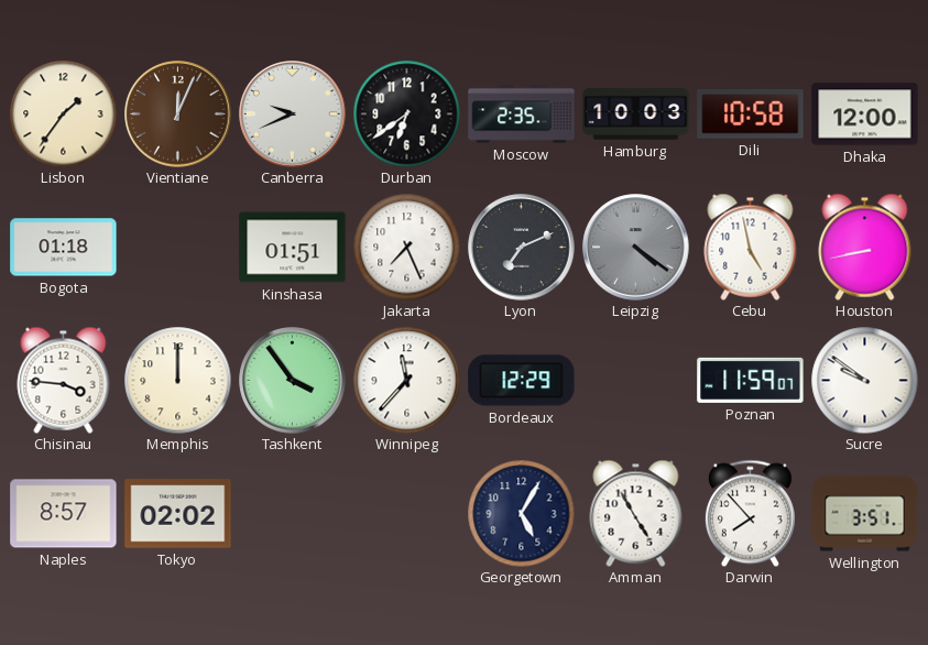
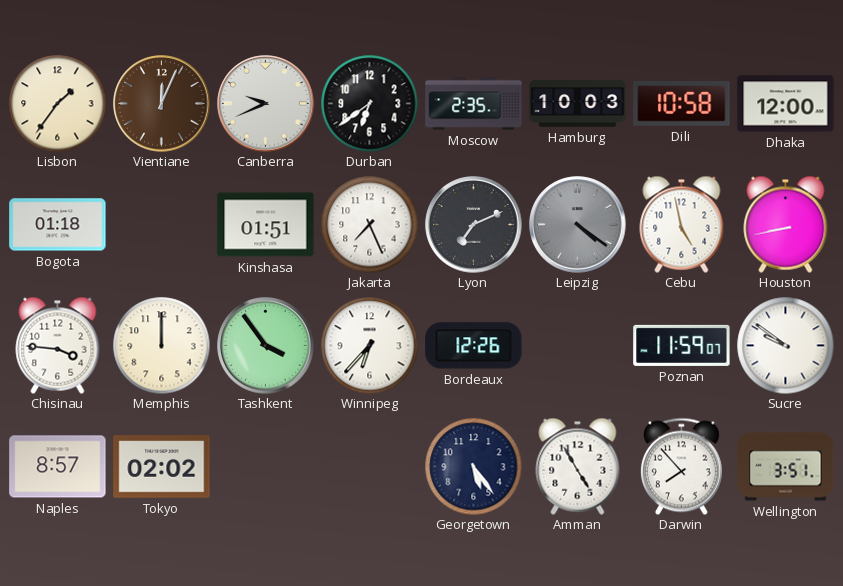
Winnipeg: 11:37 -> 6:37 (369, 345)
Bordeaux: 12:29 -> 12:26 (474, 346)
Georgetown: 5:05 -> 5:24 (473, 466)
